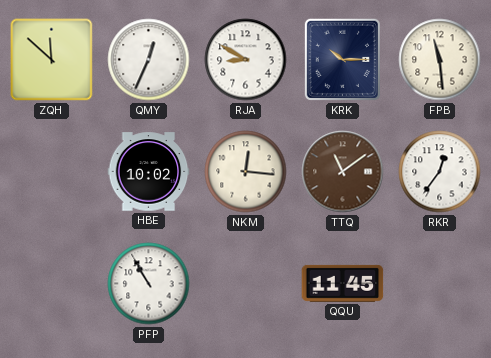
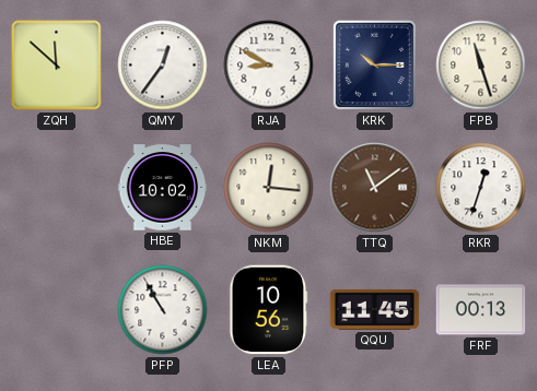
QMY: 12:34 -> 12:36 (163, 66)
FPB: 11:29 -> 11:27 (481, 66)
RKR: 12:36 -> 12:33 (481, 188)
LEA: none -> 10:56 (269, 310)
FRF: none -> 00:13 (481, 310)
